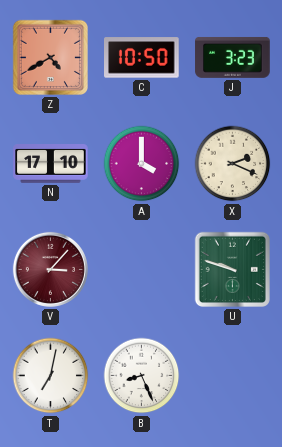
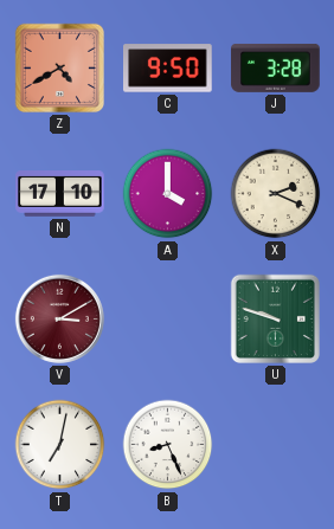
C: 10:50 -> 9:50 (168, 69)
J: 3:23 -> 3:28 (276, 67)
V: 3:07 -> 3:10 (59, 318)
